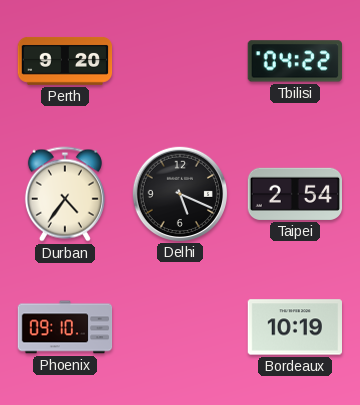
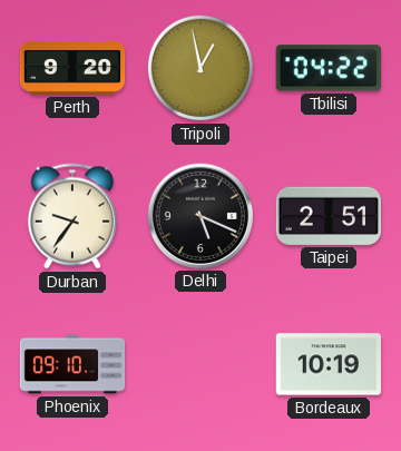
Tripoli: none -> 12:58 (200, 68)
Durban: 4:36 -> 9:36 (72, 216)
Taipei: 2:54 -> 2:51 (327, 216)
